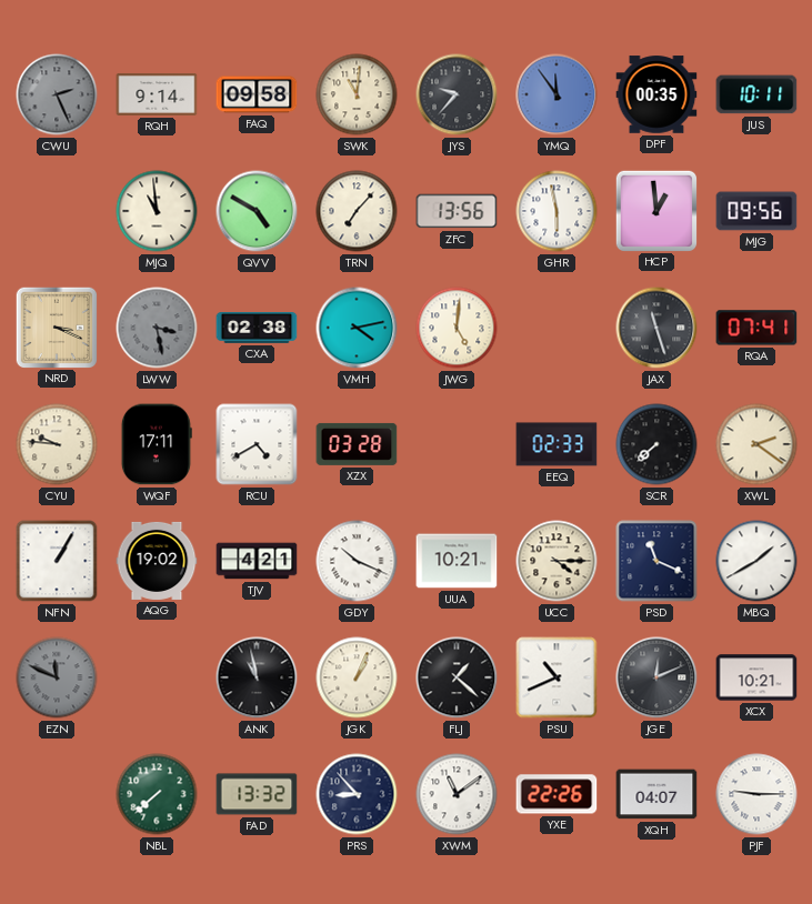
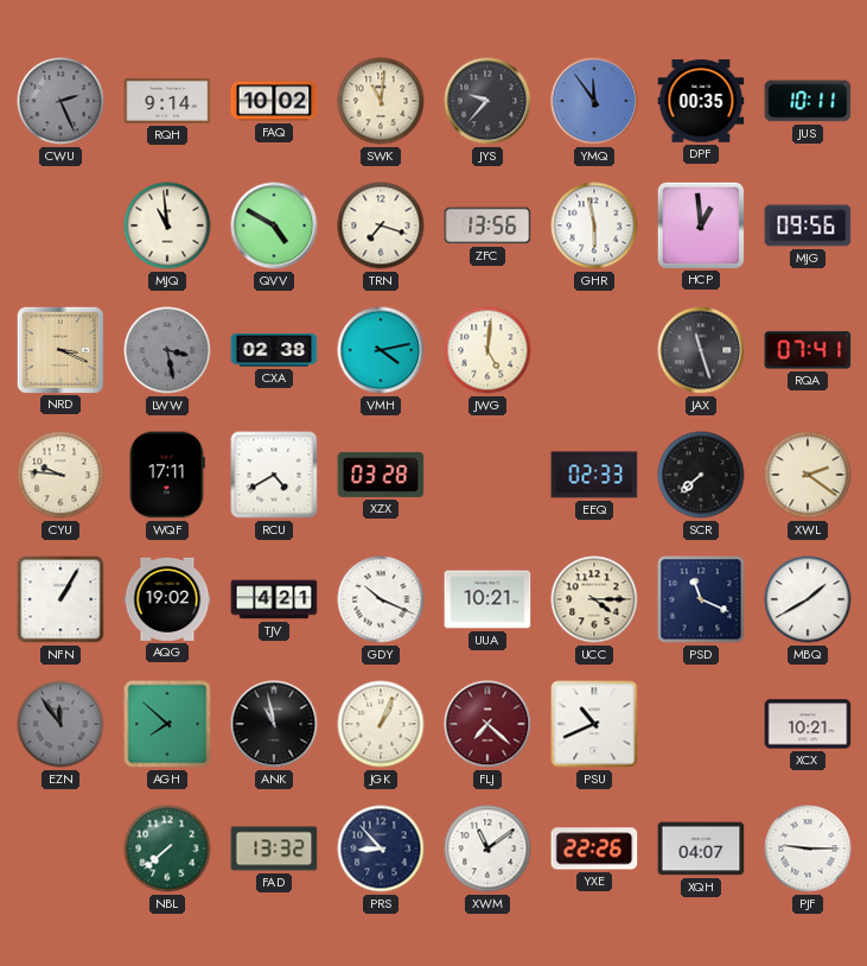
FAQ: 09:58 -> 10:02 (274, 101)
TRN: 7:07 -> 7:18 (381, 225)
EZN: 11:49 -> 11:54 (60, 724)
AGH: none -> 7:52 (167, 724)
FLJ: 1:22 -> 7:22 (487, 724)
FLJ dial: black -> burgundy (487, 724)
JGE: 12:11 -> none (656, 677)
